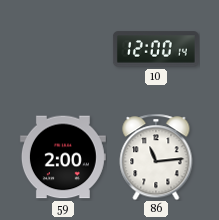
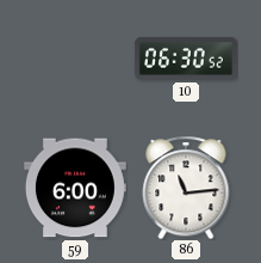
10: 12:00 -> 06:30 (186, 59)
59: 2:00 -> 6:00 (75, 188)
